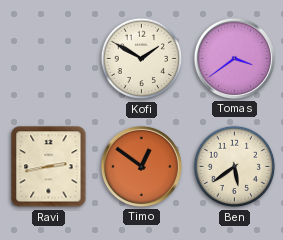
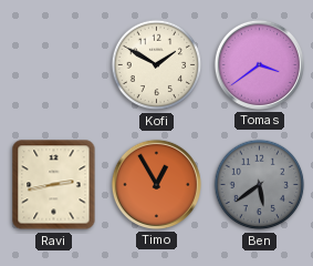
Timo: 12:51 -> 12:55 (156, 184)
Ben dial: cream -> grey (260, 185)
